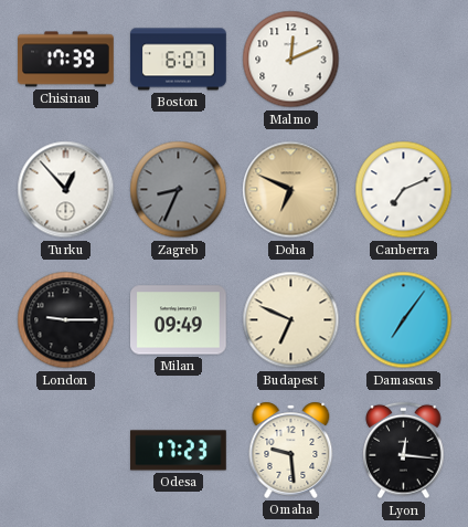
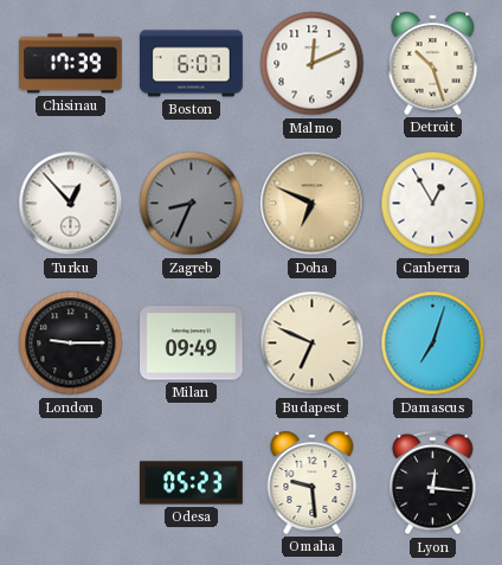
Detroit: none -> 10:27 (433, 63)
Canberra: 7:11 -> 12:55 (433, 204)
Damascus: 7:06 -> 7:03 (433, 344)
Odesa: 17:23 -> 05:23 (192, 483)
